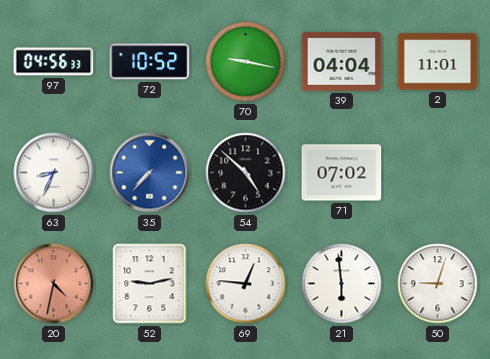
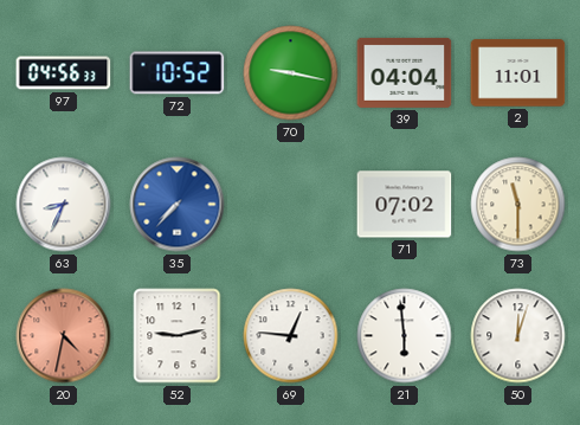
54: 4:52 -> none (246, 173)
73: none -> 11:30 (518, 205)
50: 9:03 -> 12:03 (518, 336)
